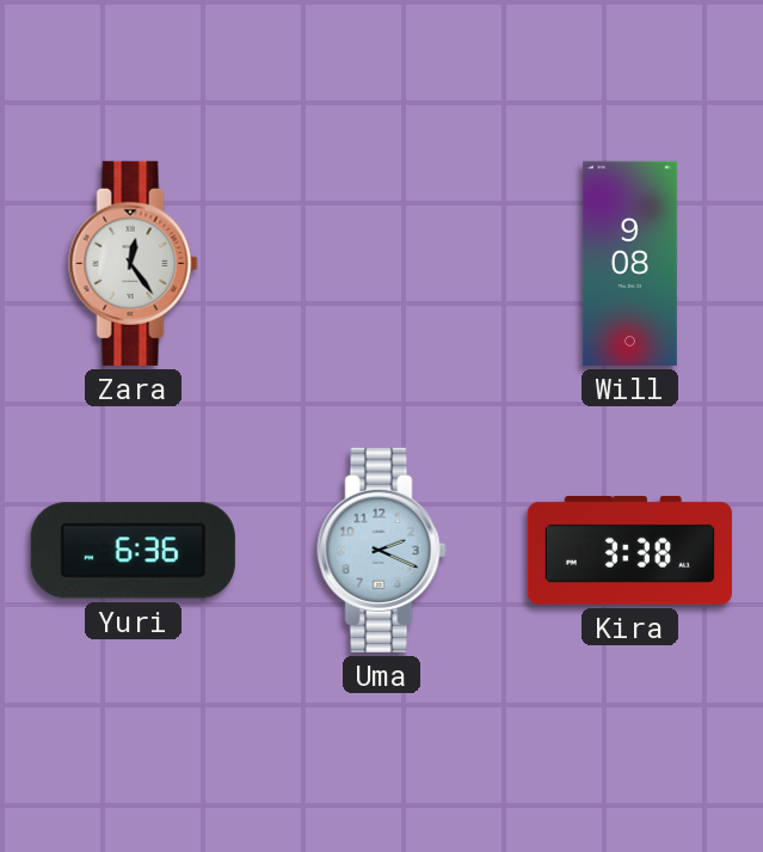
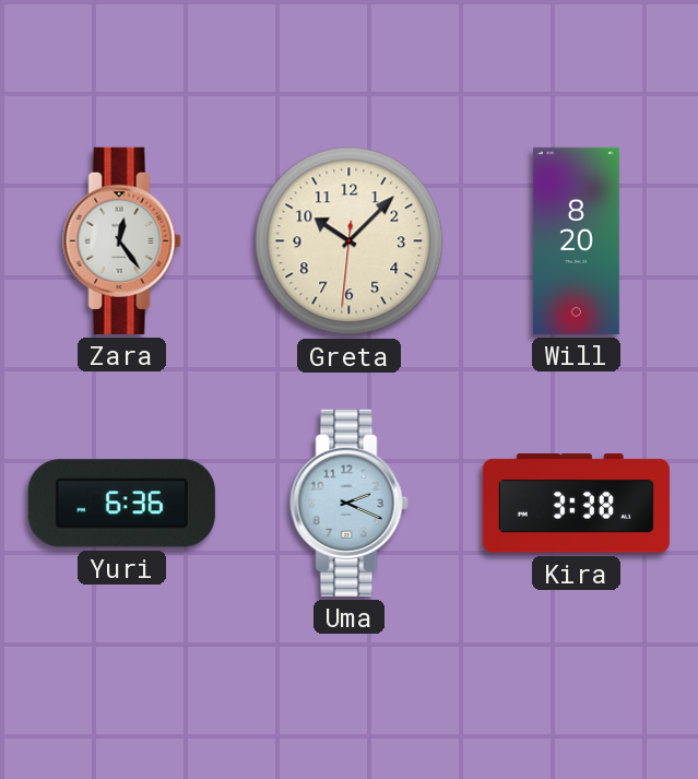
Greta: none -> 10:07 (350, 241)
Will: 9:08 -> 8:20 (576, 240)
